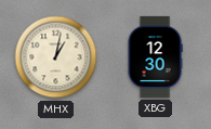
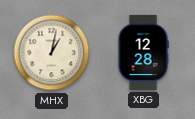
XBG: 12:30 -> 12:28 (143, 52)
